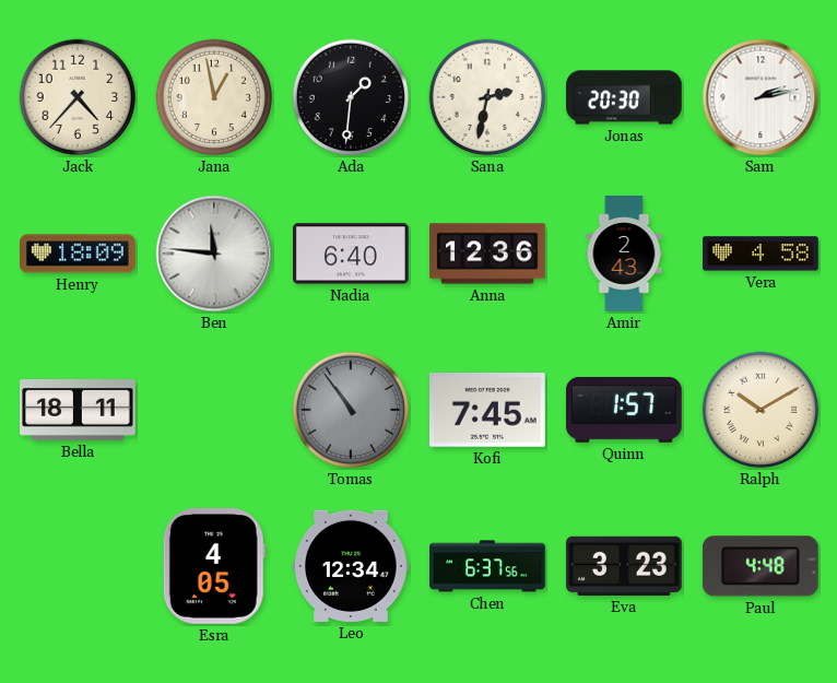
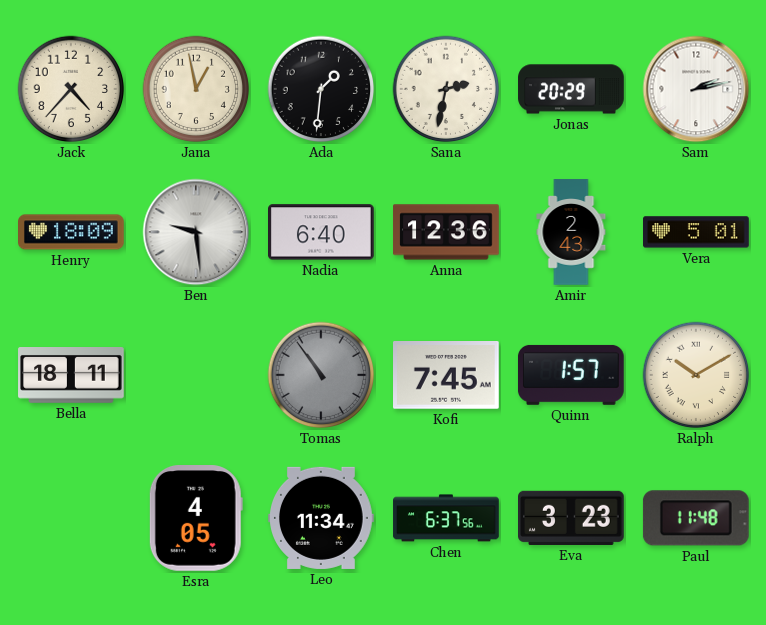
Jonas: 20:30 -> 20:29 (571, 89)
Ben: 11:46 -> 9:29 (196, 232)
Vera: 4:58 -> 5:01 (696, 232)
Leo: 12:34 -> 11:34 (322, 518)
Paul: 4:48 -> 11:48 (696, 518)
